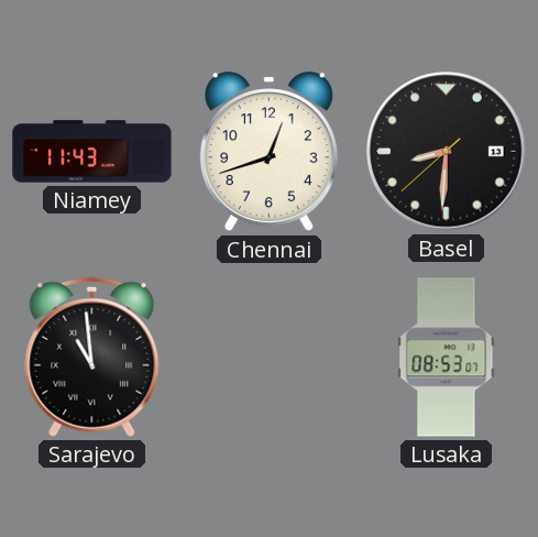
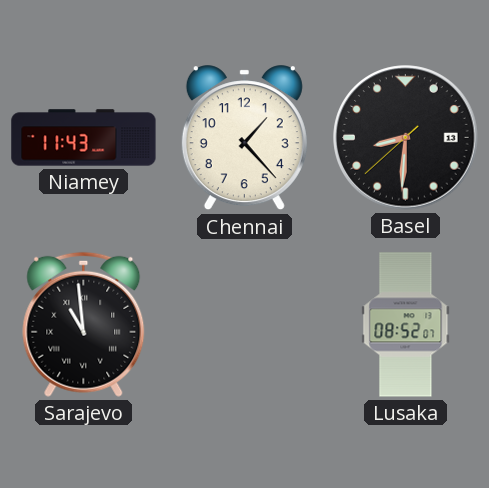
Chennai: 12:42 -> 1:23 (244, 138)
Lusaka: 08:53 -> 08:52 (406, 325)
